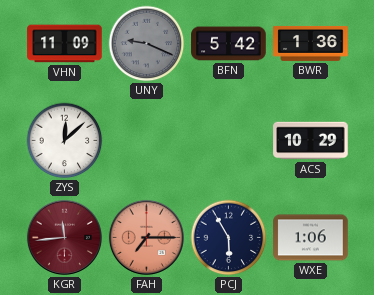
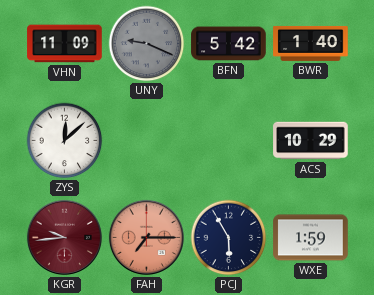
BWR: 1:36 -> 1:40 (311, 43)
KGR: 11:44 -> 9:44 (64, 237)
WXE: 1:06 -> 1:59 (311, 238)
